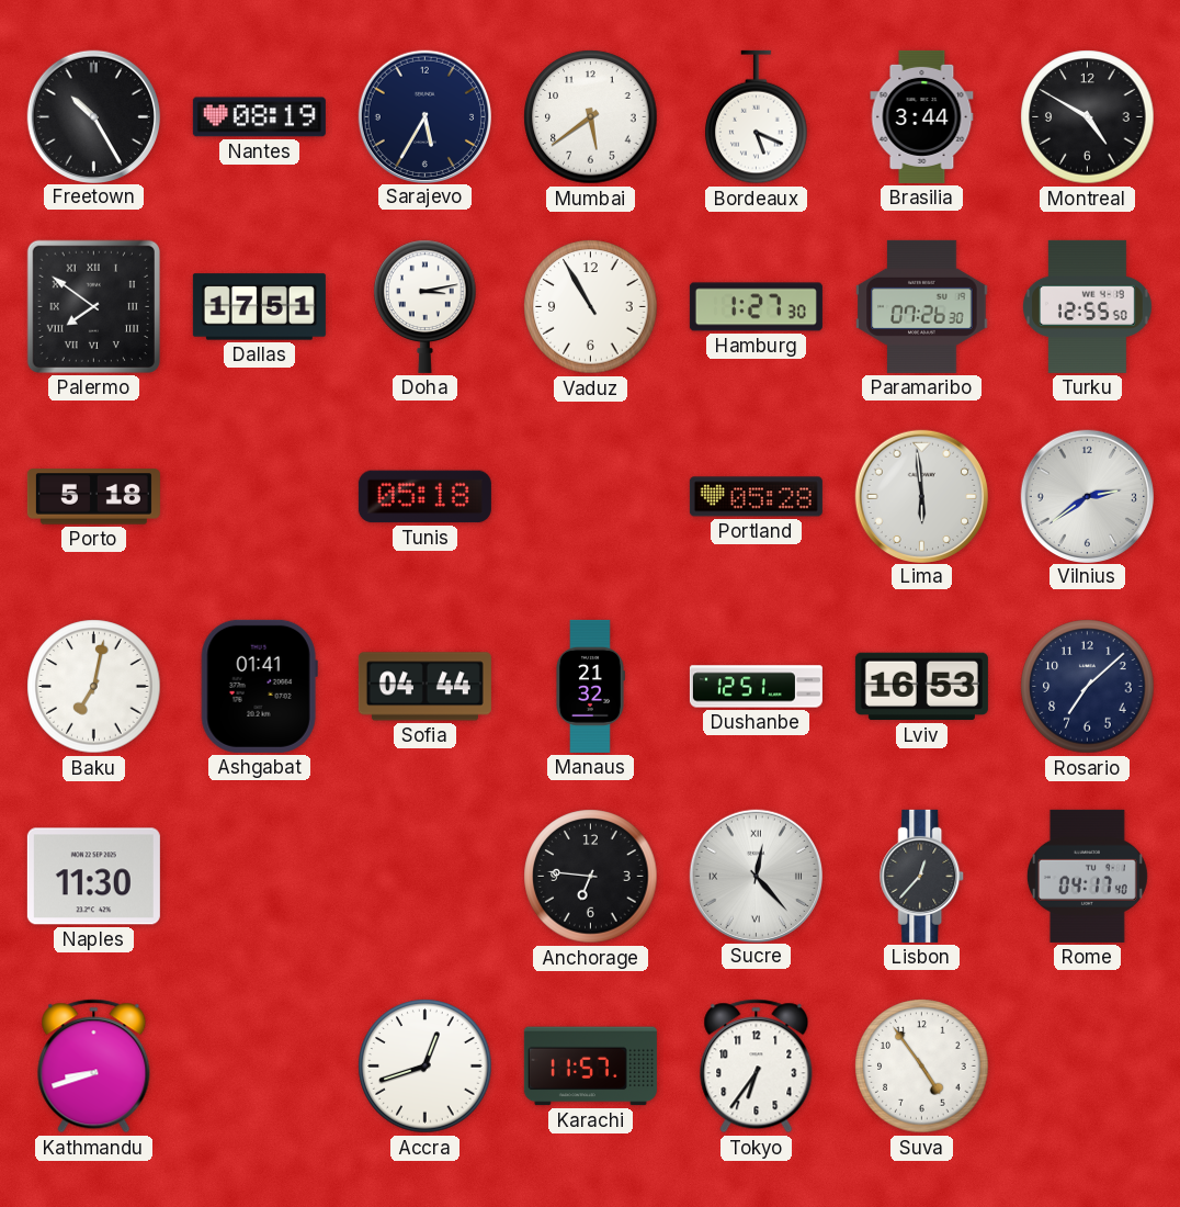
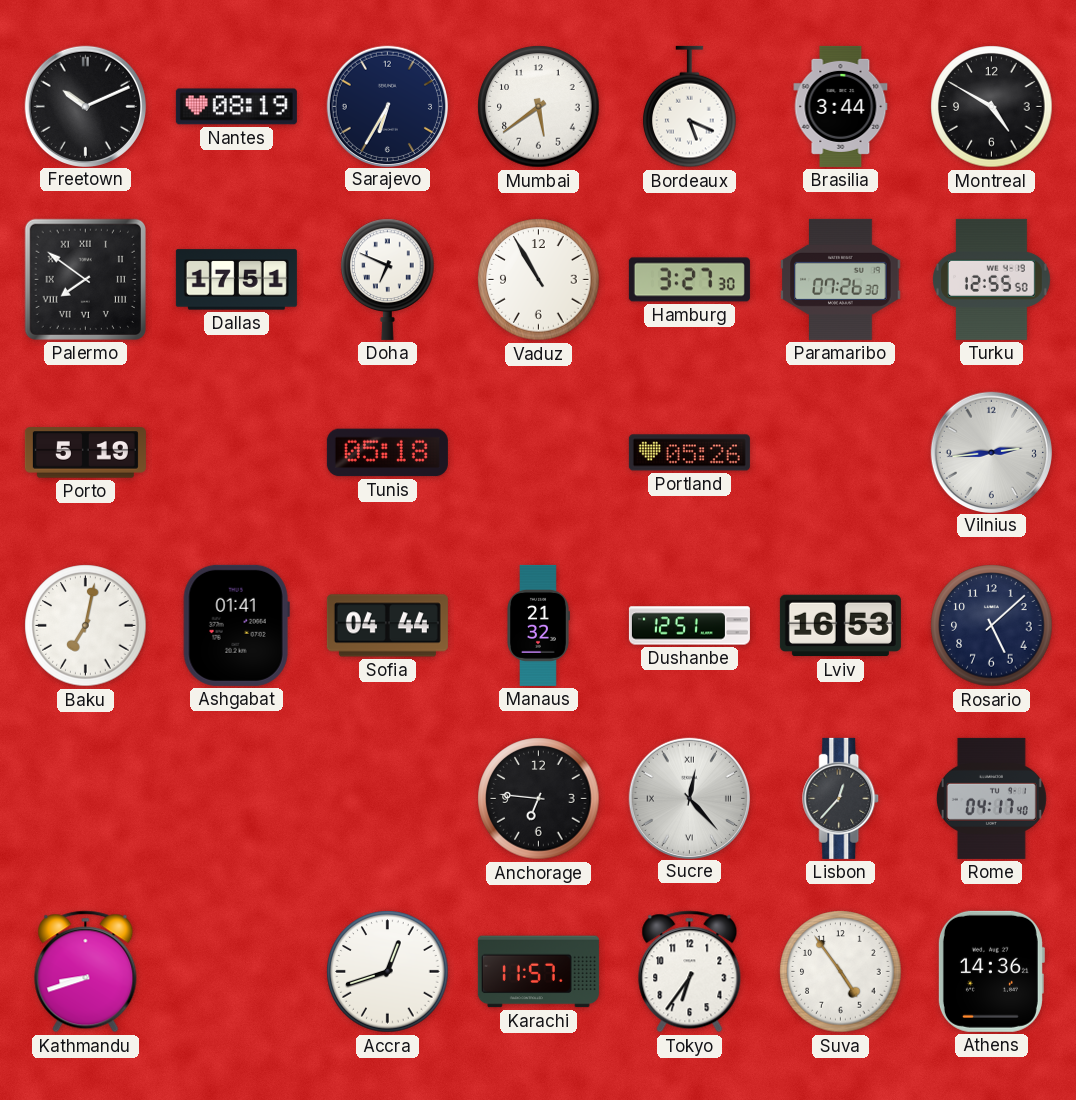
Freetown: 10:25 -> 10:11 (85, 106)
Sarajevo: 5:35 -> 6:35 (387, 106)
Doha: 3:13 -> 6:49 (388, 279)
Hamburg: 1:27 -> 3:27 (689, 280)
Porto: 5:18 -> 5:19 (85, 453)
Portland: 05:28 -> 05:26 (689, 453)
Lima: 5:59 -> none (921, 496)
Vilnius: 2:39 -> 2:44 (991, 452)
Rosario: 7:08 -> 5:08 (992, 626)
Naples: 11:30 -> none (93, 877)
Athens: none -> 14:36 (991, 971)
